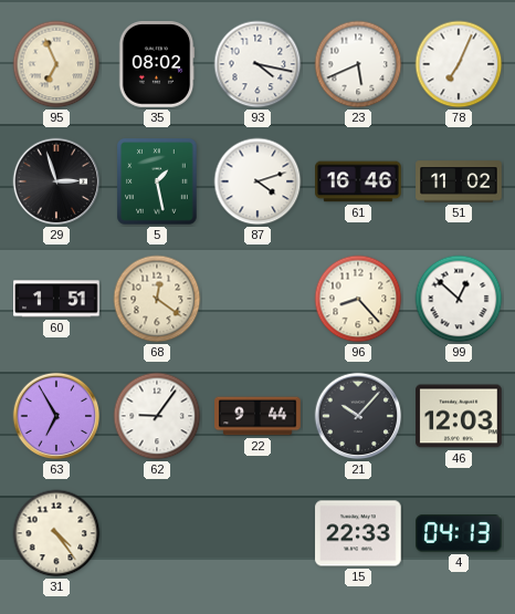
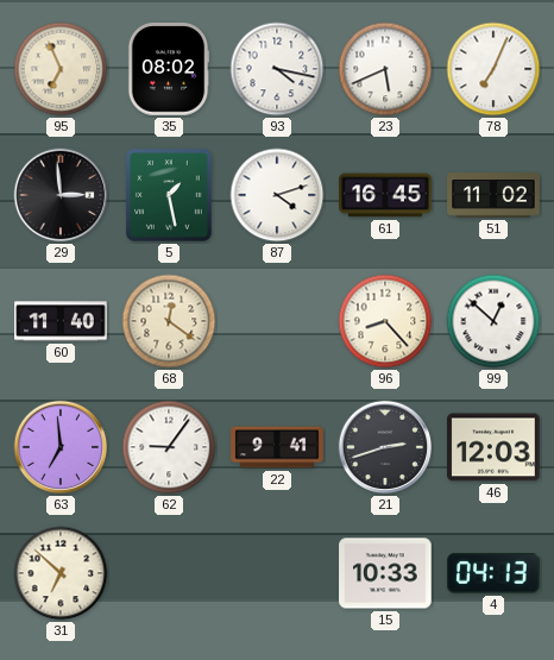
29: 2:57 -> 2:59 (61, 195)
61: 16:46 -> 16:45 (385, 195)
60: 1:51 -> 11:40 (61, 321)
63: 6:55 -> 6:59 (61, 447)
22: 9:44 -> 9:41 (277, 447)
21: 10:07 -> 2:42 (385, 447)
31: 4:24 -> 6:52 (61, 573)
15: 22:33 -> 10:33 (385, 573)
